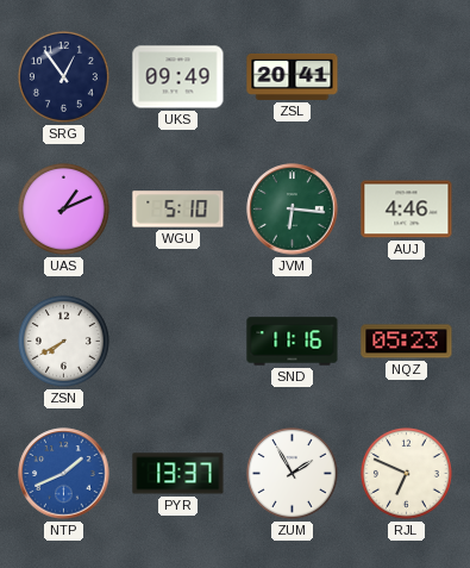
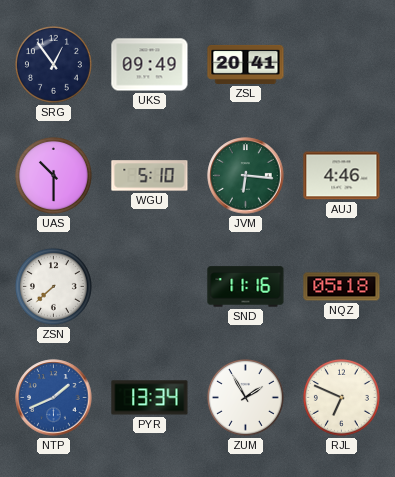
UAS: 1:11 -> 10:30 (53, 175)
ZSN: 7:40 -> 7:38 (53, 286)
NQZ: 05:23 -> 05:18 (342, 287)
PYR: 13:37 -> 13:34 (150, 398)
